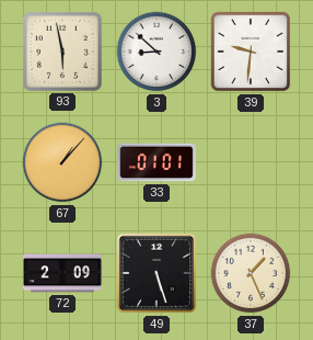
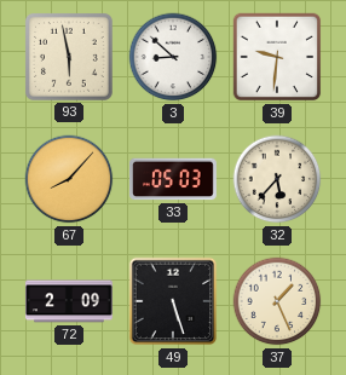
67: 1:07 -> 8:07 (69, 179)
33: 01:01 -> 05:03 (174, 179)
32: none -> 5:37 (277, 179)
